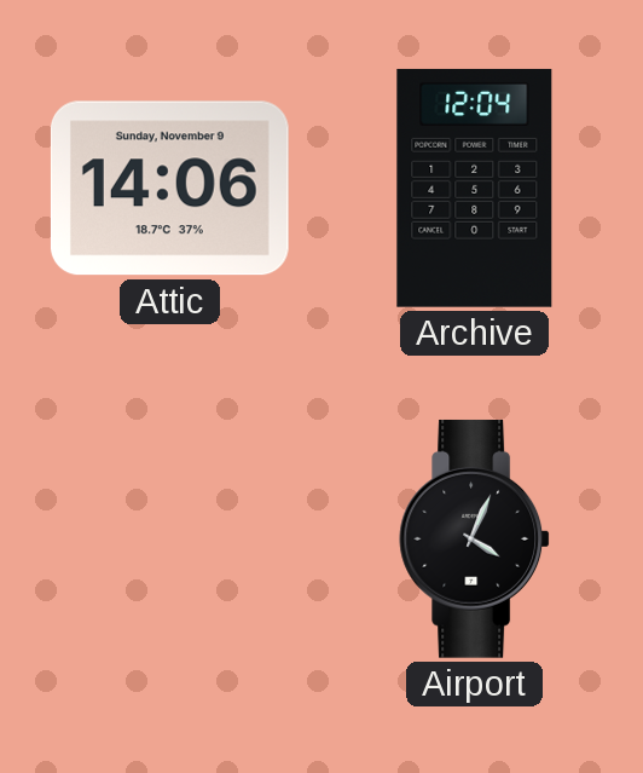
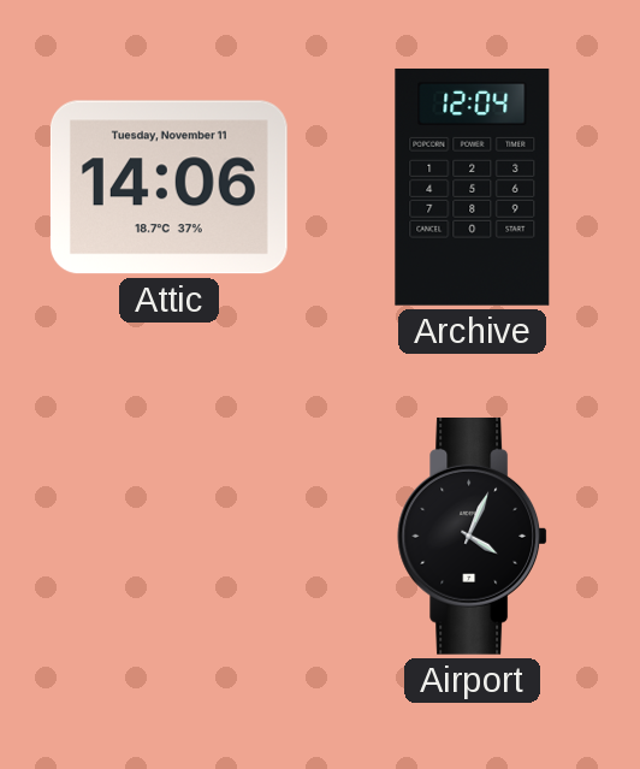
Attic date: Sunday, November 9 -> Tuesday, November 11 (168, 188)
